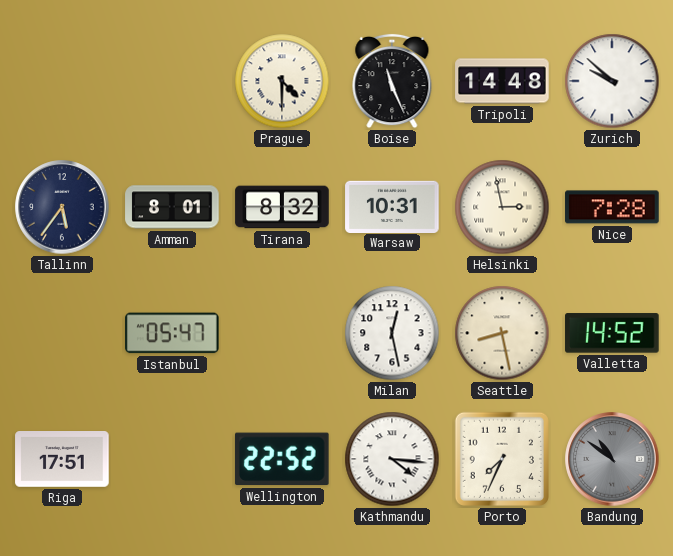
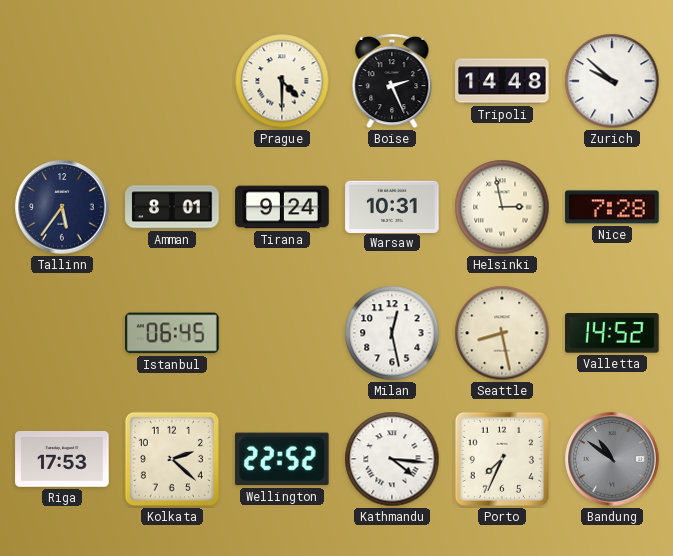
Boise: 11:26 -> 2:26 (392, 81)
Tirana: 8:32 -> 9:24 (282, 207)
Istanbul: 05:47 -> 06:45 (173, 333)
Riga: 17:51 -> 17:53 (62, 460)
Kolkata: none -> 2:22 (172, 459)
